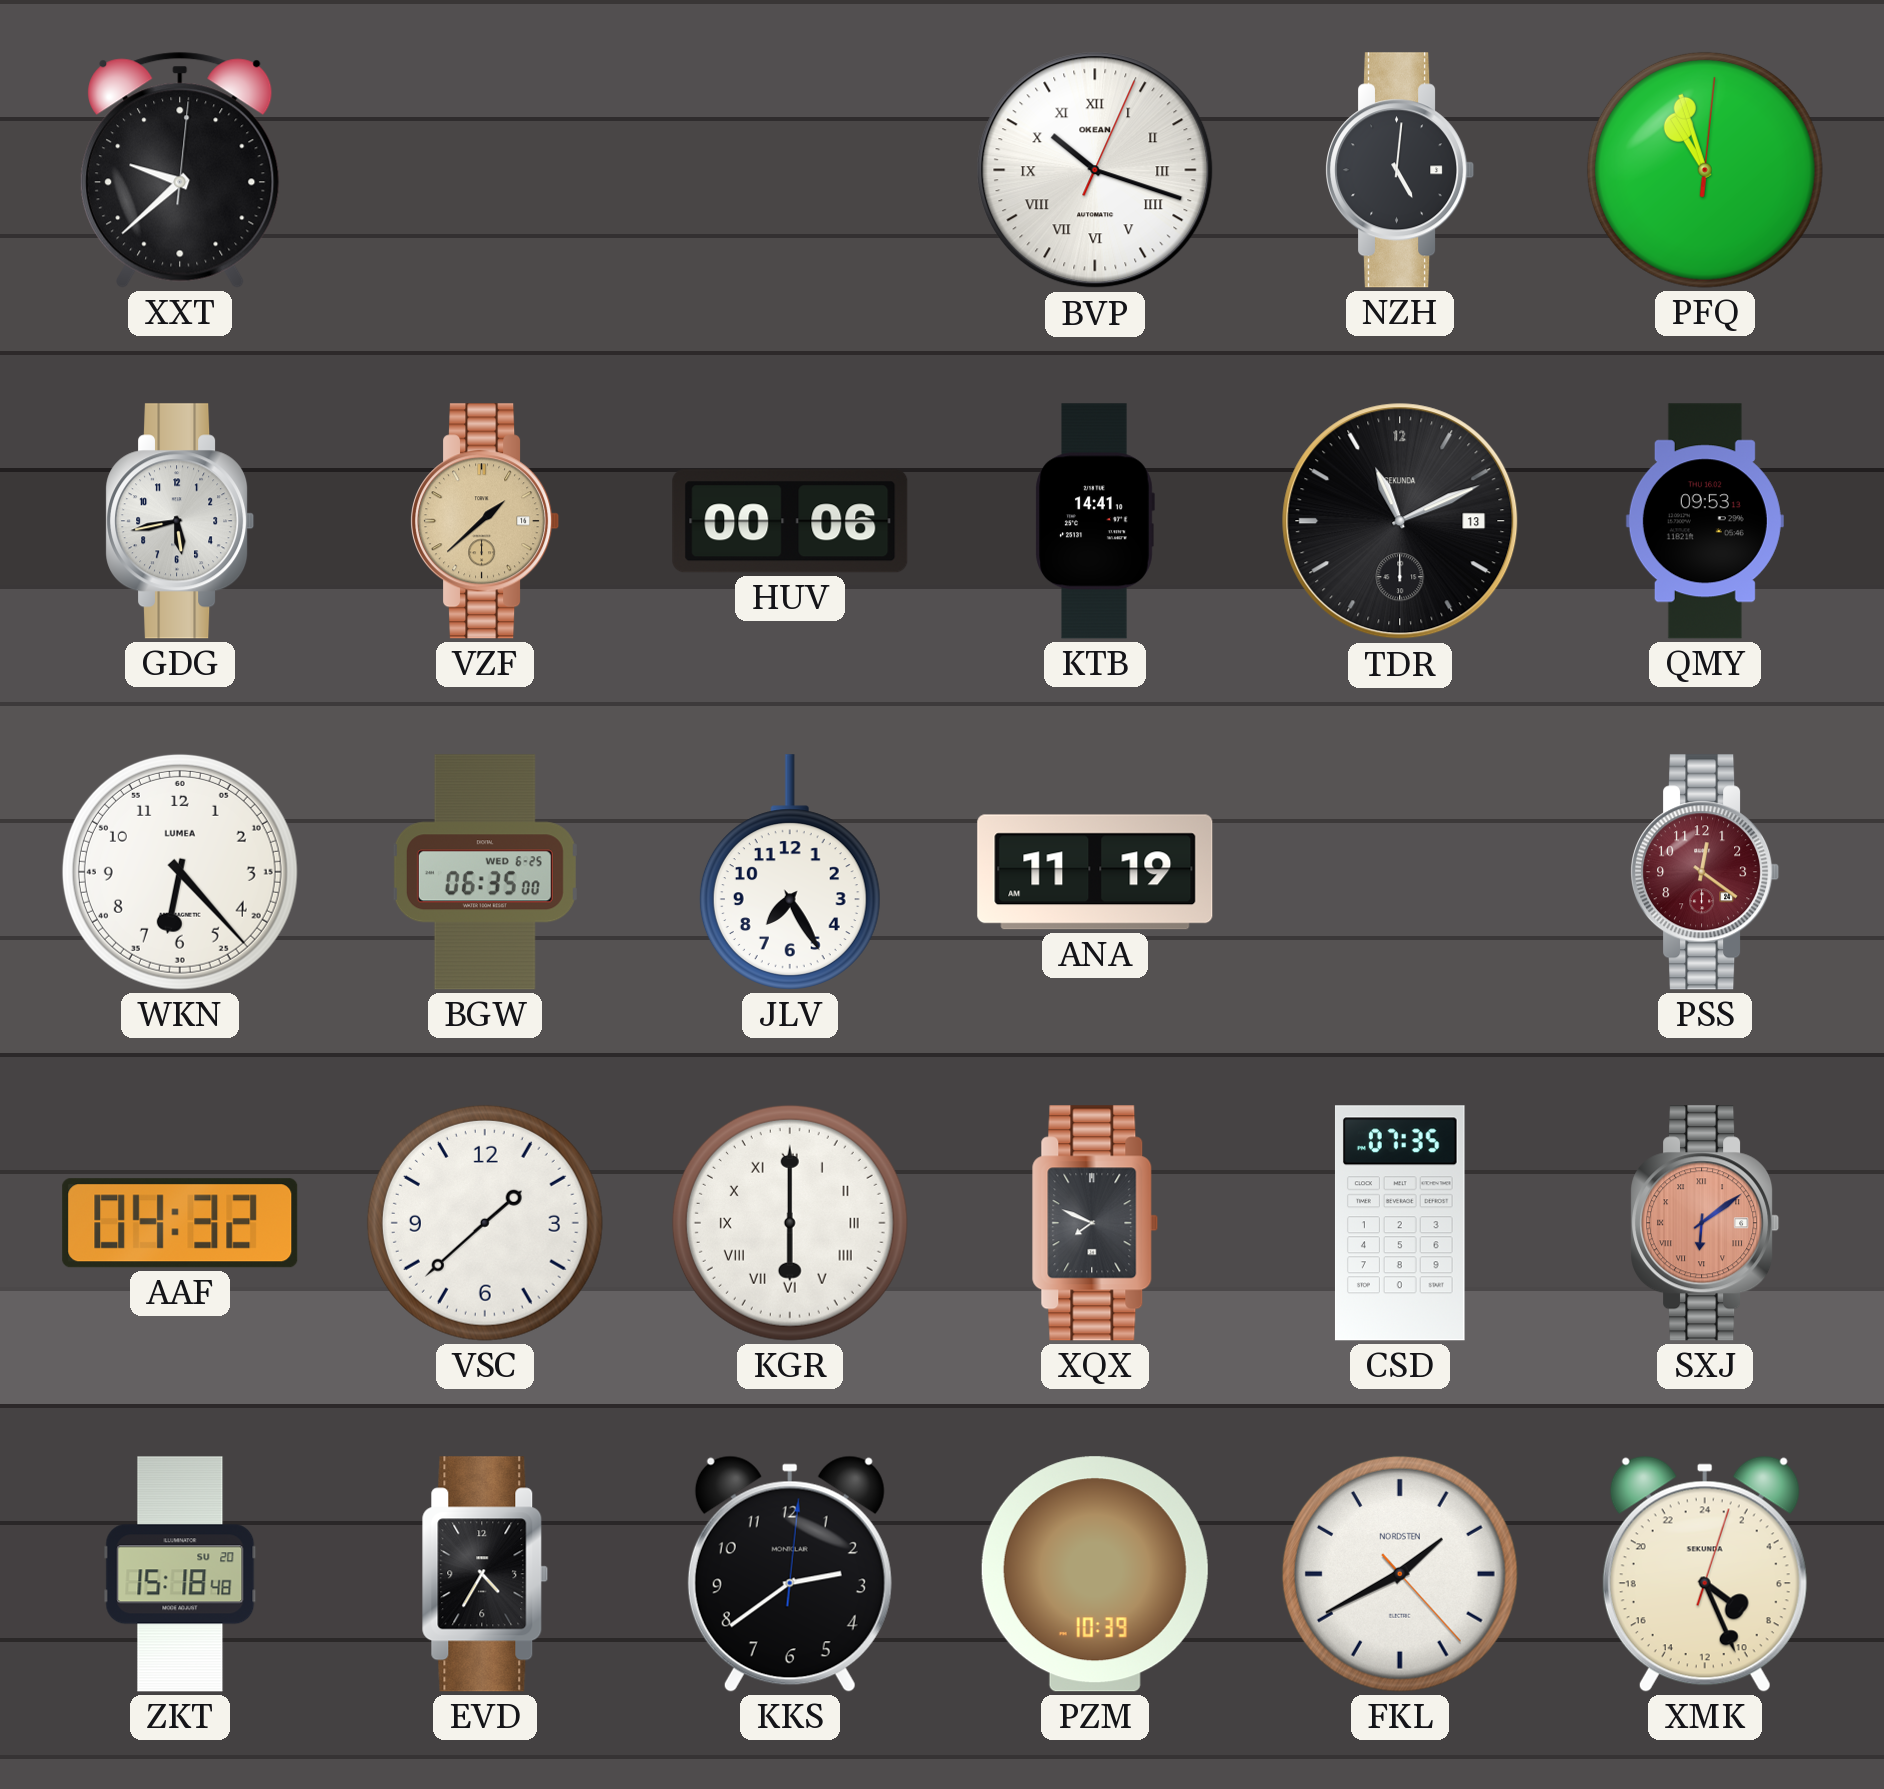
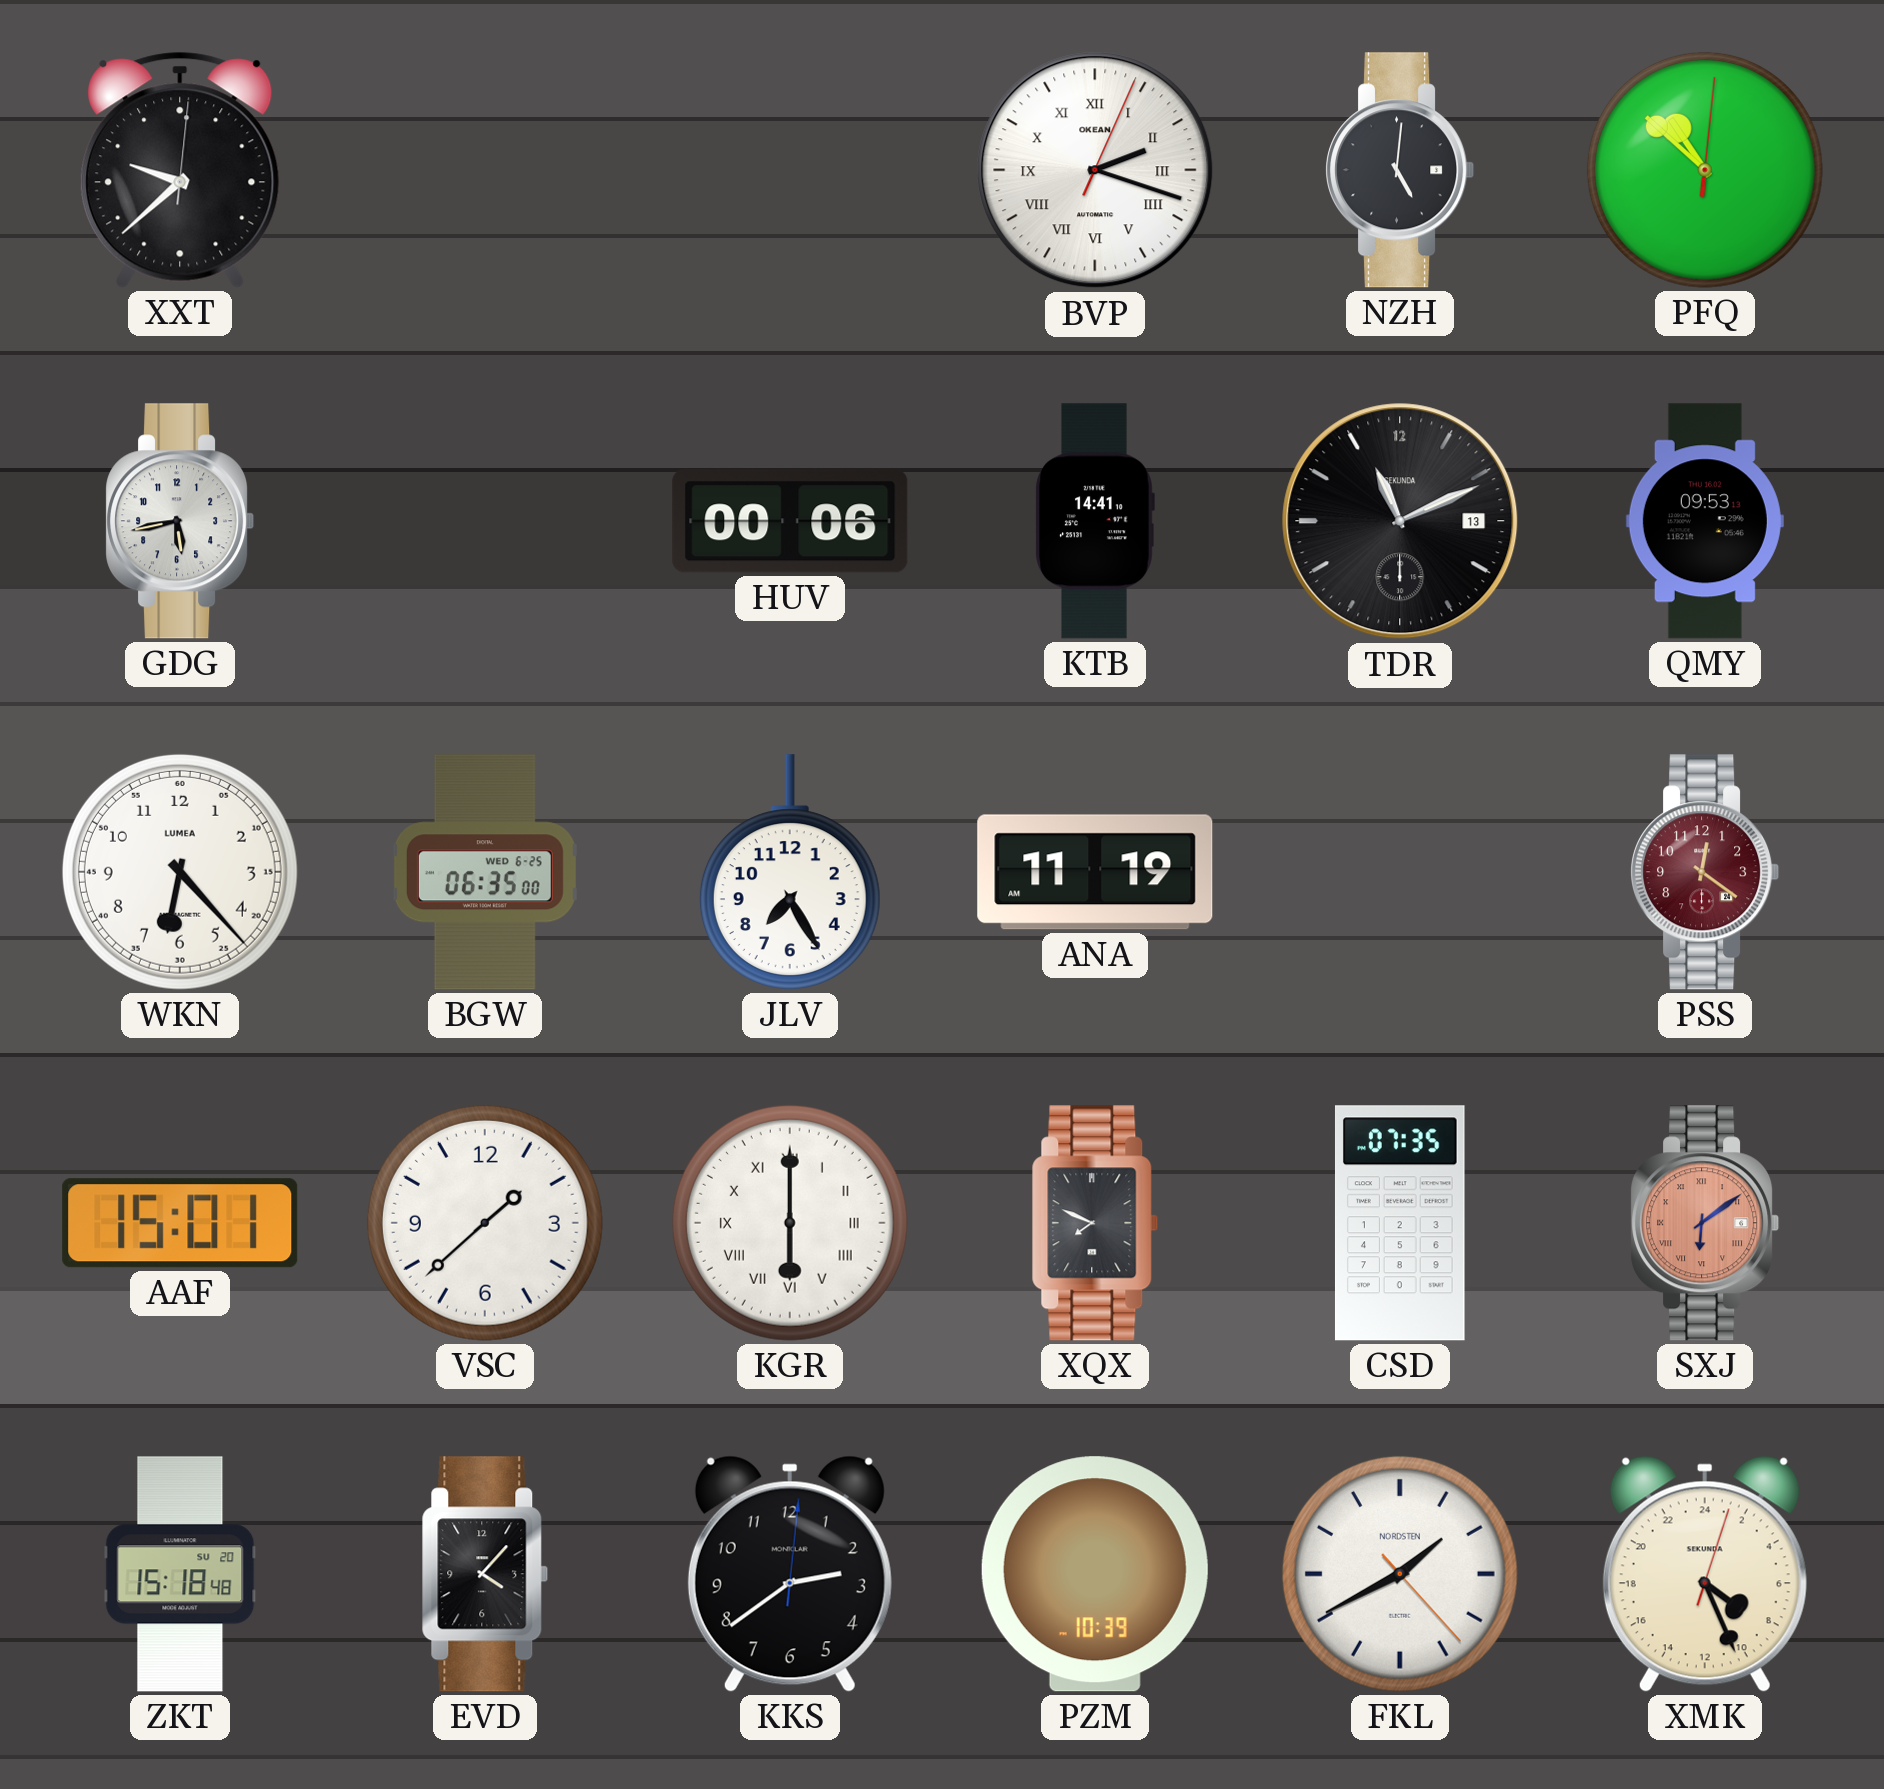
BVP: 10:18 -> 2:18 (1095, 170)
PFQ: 10:57 -> 10:52 (1705, 170)
VZF: 1:38 -> none (485, 521)
AAF: 04:32 -> 15:01 (180, 1223)
EVD: 4:35 -> 4:07 (485, 1574)
